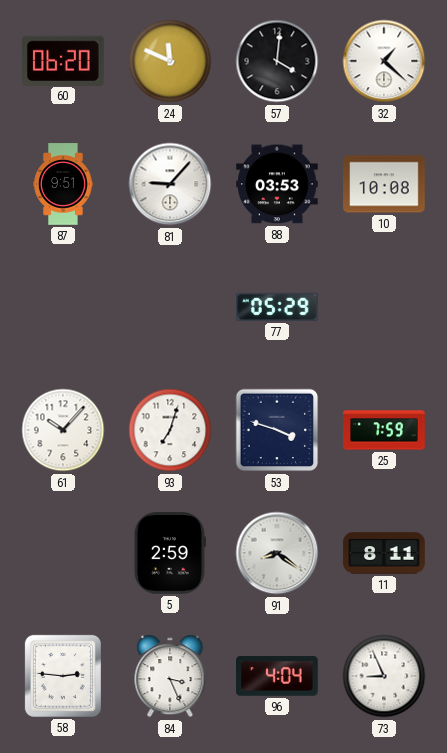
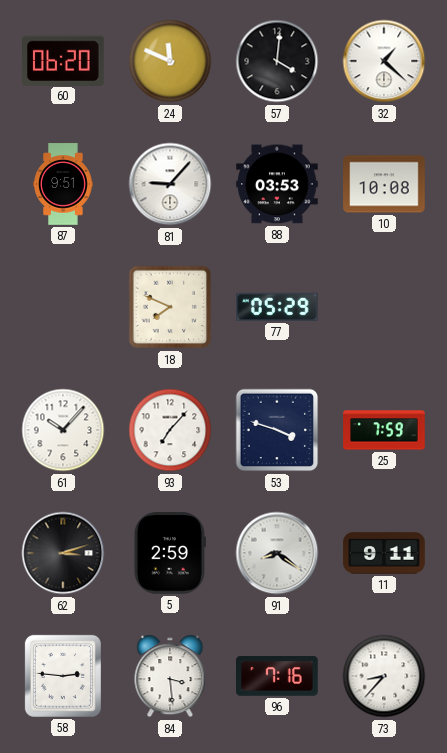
18: none -> 7:49 (170, 307)
93: 7:03 -> 7:07 (170, 430)
62: none -> 3:12 (63, 553)
11: 8:11 -> 9:11 (384, 553)
84: 3:26 -> 3:29 (170, 676)
96: 4:04 -> 7:16 (277, 676)
73: 8:56 -> 8:37 (384, 676)
